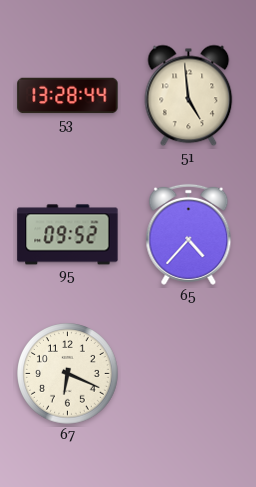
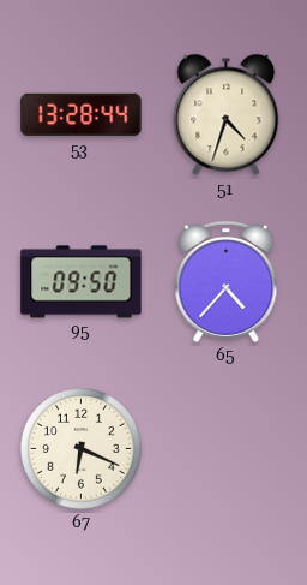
51: 4:59 -> 4:33 (227, 115)
95: 09:52 -> 09:50 (82, 282)
